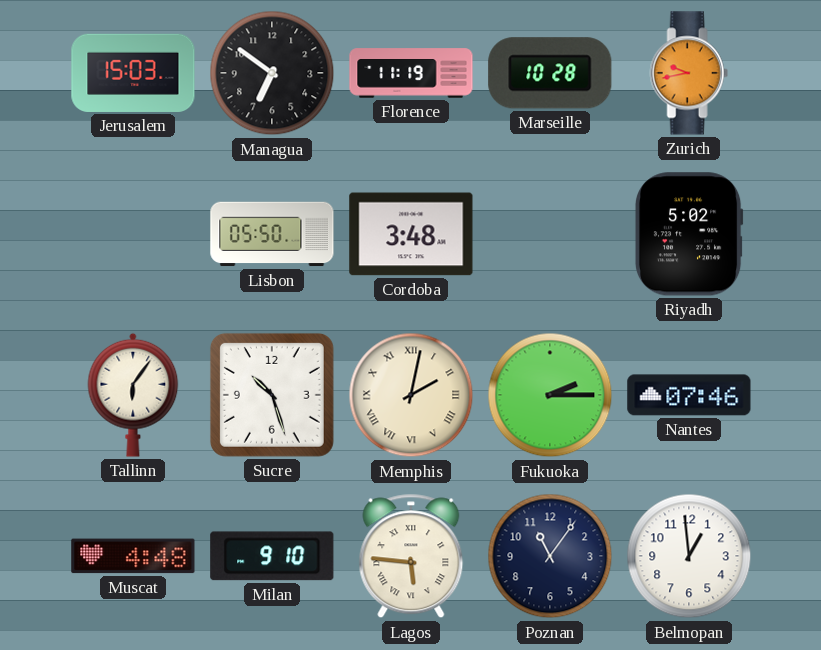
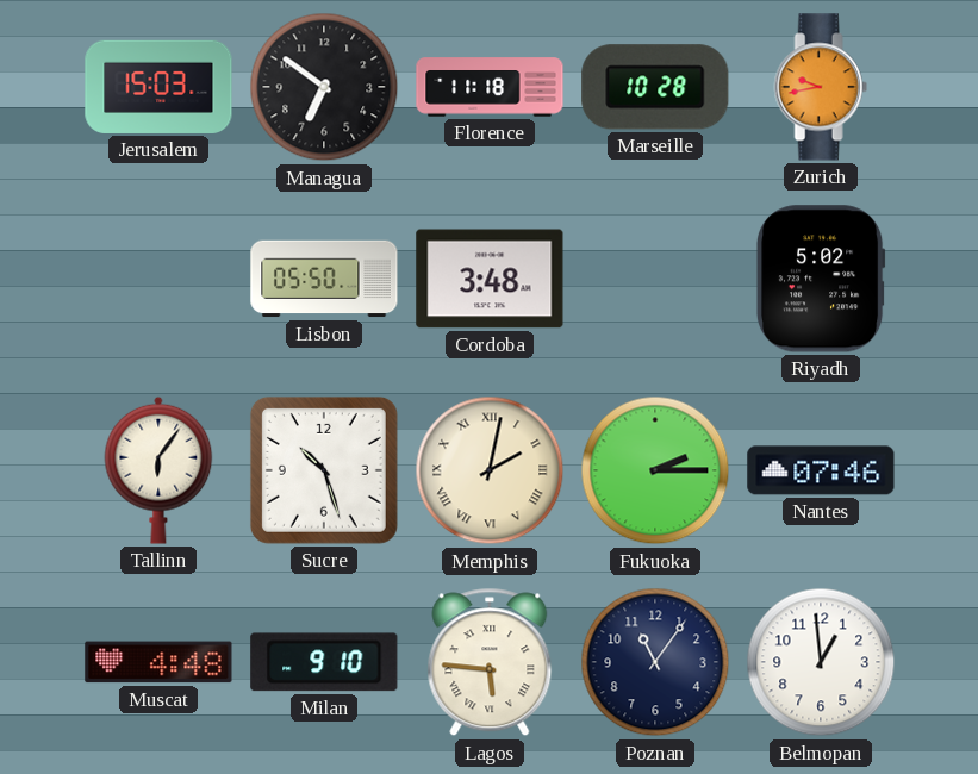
Florence: 11:19 -> 11:18 (490, 87)
